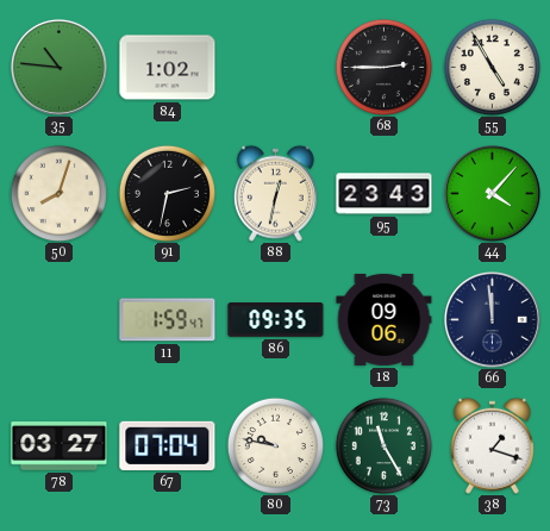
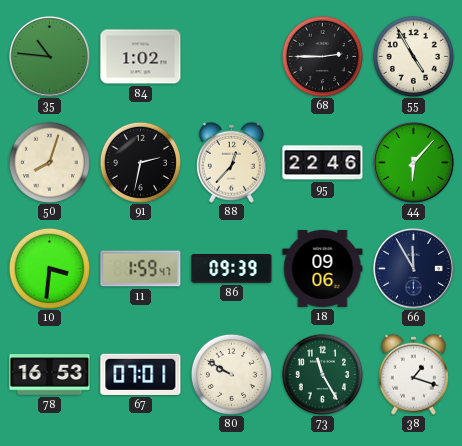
88: 12:32 -> 12:37 (231, 162)
95: 23:43 -> 22:46 (323, 163)
44: 4:07 -> 6:07 (413, 162)
10: none -> 3:31 (49, 268)
86: 09:35 -> 09:39 (232, 269)
66: 11:59 -> 11:55 (413, 268)
78: 03:27 -> 16:53 (50, 375)
67: 07:04 -> 07:01 (141, 374)
80: 9:47 -> 9:50 (231, 374)
